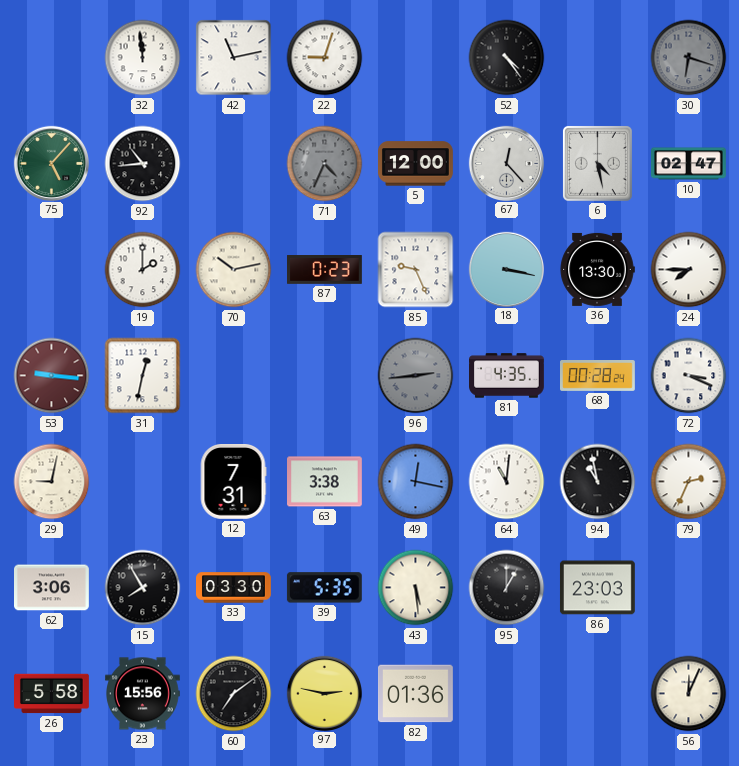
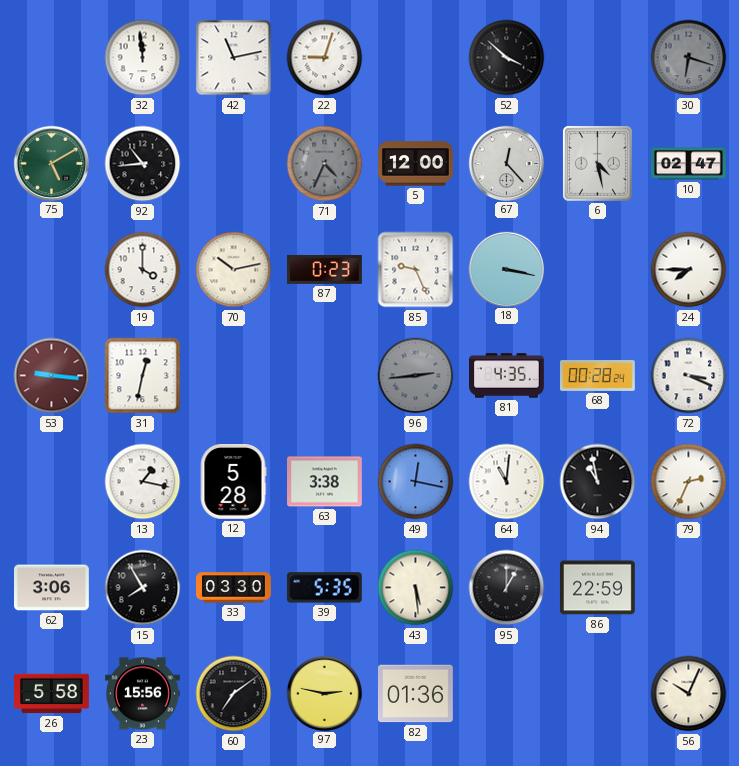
52: 4:24 -> 3:52 (507, 58)
75: 5:07 -> 5:10 (51, 163)
19: 2:00 -> 4:00 (143, 270)
36: 13:30 -> none (597, 269)
29: 9:02 -> none (52, 482)
13: none -> 1:17 (143, 482)
12: 7:31 -> 5:28 (233, 482)
86: 23:03 -> 22:59 (598, 588)
56: 12:04 -> 10:04 (689, 694)
